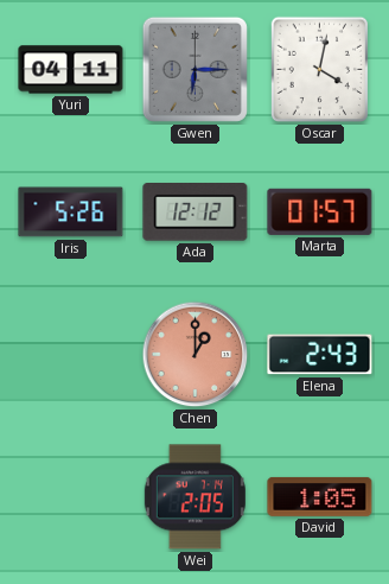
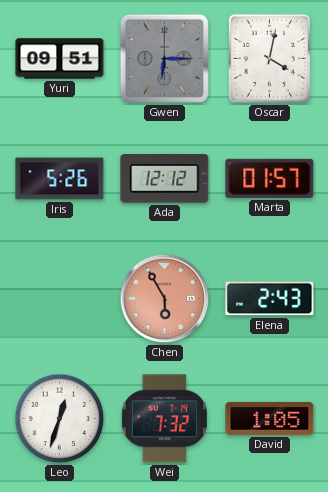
Yuri: 04:11 -> 09:51 (60, 59)
Chen: 1:00 -> 5:55 (165, 299)
Leo: none -> 12:33 (60, 419)
Wei: 2:05 -> 7:32 (164, 419)
